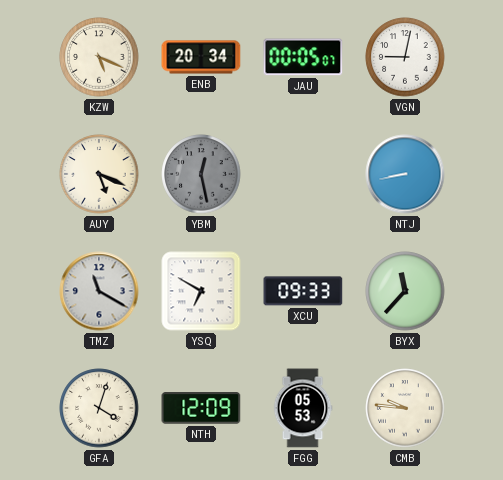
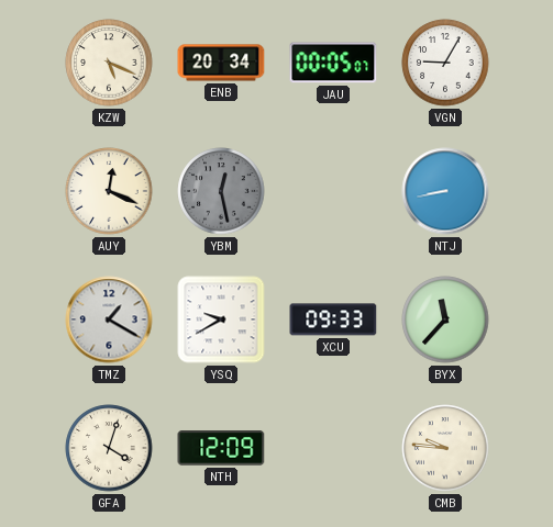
VGN: 9:02 -> 9:05 (445, 63)
AUY: 5:19 -> 12:19 (109, 191)
TMZ: 11:20 -> 1:20 (109, 319)
YSQ: 6:50 -> 9:40 (221, 319)
FGG: 05:53 -> none (303, 408)
